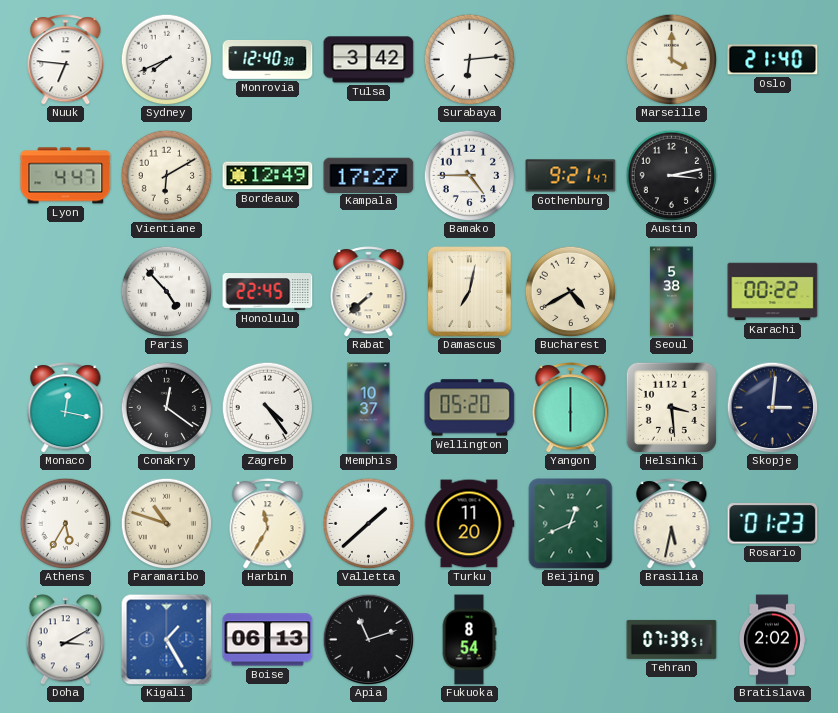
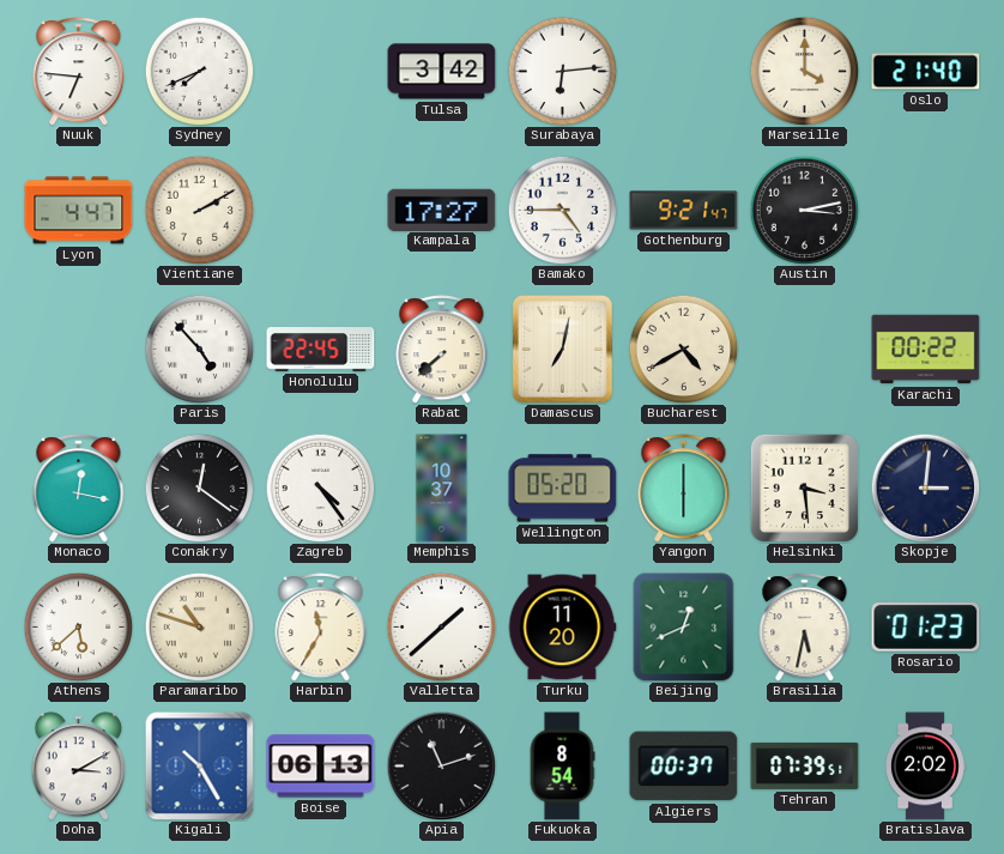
Monrovia: 12:40 -> none (268, 59)
Vientiane: 6:10 -> 2:10 (199, 210)
Bordeaux: 12:49 -> none (268, 176)
Seoul: 5:38 -> none (672, 292)
Athens: 5:35 -> 5:38 (78, 626)
Kigali: 1:25 -> 10:25 (199, 765)
Algiers: none -> 00:37 (684, 767)
